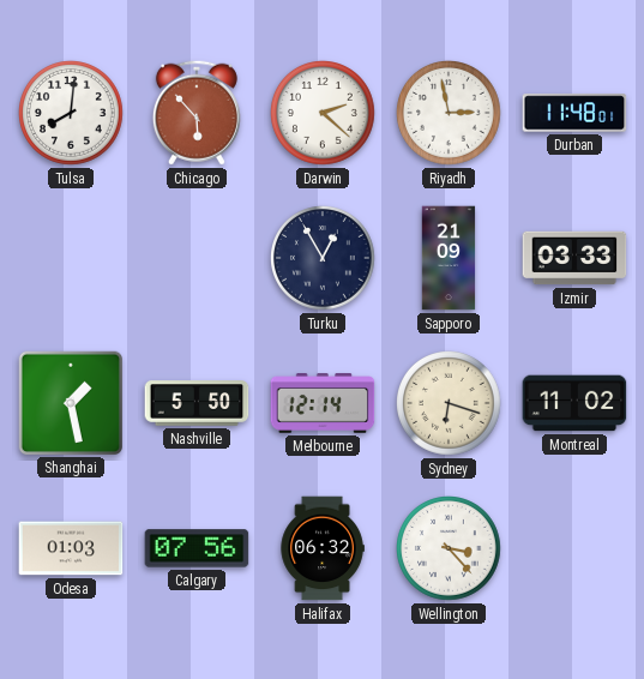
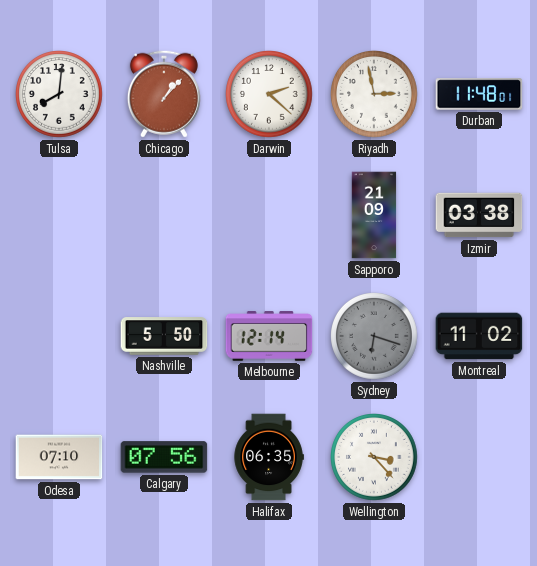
Chicago: 5:53 -> 1:07 (164, 94)
Turku: 12:55 -> none (324, 259)
Izmir: 03:33 -> 03:38 (479, 215)
Shanghai: 1:28 -> none (70, 402)
Sydney dial: cream -> grey (375, 337)
Odesa: 01:03 -> 07:10 (59, 457)
Halifax: 06:32 -> 06:35 (269, 457)
